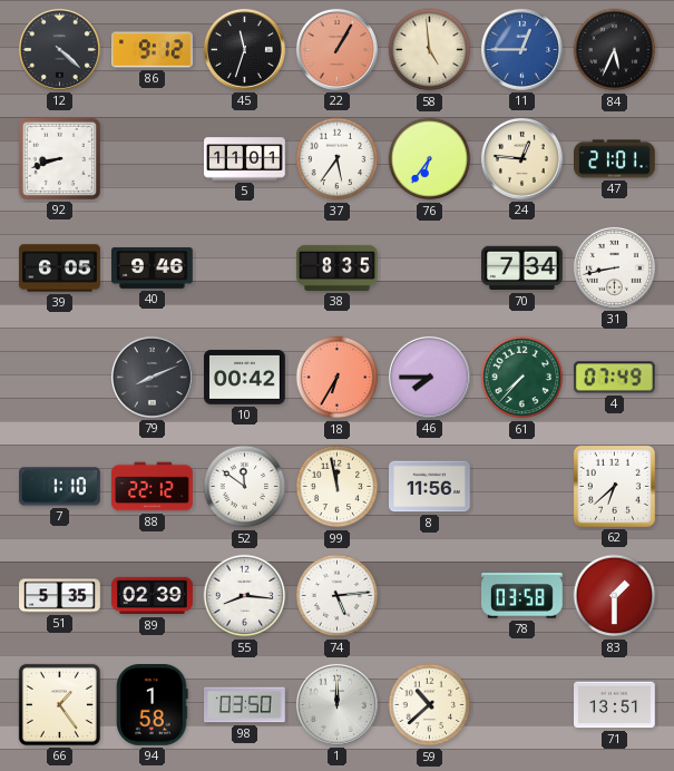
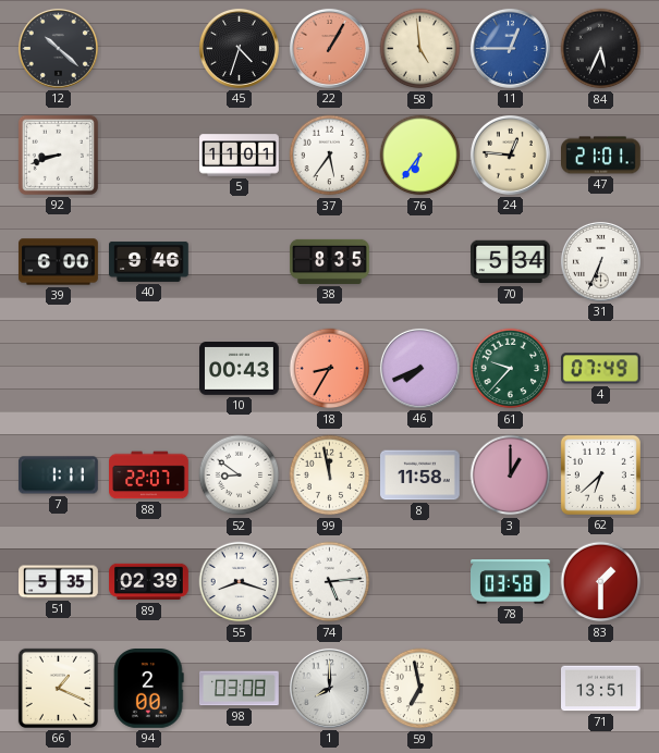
12: 4:22 -> 10:22 (58, 48)
86: 9:12 -> none (153, 50)
45: 11:33 -> 4:33 (239, 48)
39: 6:05 -> 6:00 (59, 262)
70: 7:34 -> 5:34 (511, 262)
31: 8:43 -> 6:34 (600, 261)
79: 8:11 -> none (152, 377)
10: 00:42 -> 00:43 (240, 369)
18: 6:35 -> 8:35 (330, 369)
46: 7:45 -> 7:41 (419, 368)
61: 7:37 -> 9:37 (511, 369)
7: 1:10 -> 1:11 (59, 476)
88: 22:12 -> 22:07 (149, 476)
52: 11:51 -> 8:51 (240, 476)
8: 11:56 -> 11:58 (420, 476)
3: none -> 1:00 (511, 476)
55: 8:16 -> 8:18 (240, 582)
66: 1:24 -> 1:19 (58, 688)
94: 1:58 -> 2:00 (149, 689)
98: 03:50 -> 03:08 (240, 689)
1: 12:00 -> 8:00 (329, 688)
59: 10:38 -> 6:58 (420, 689)
